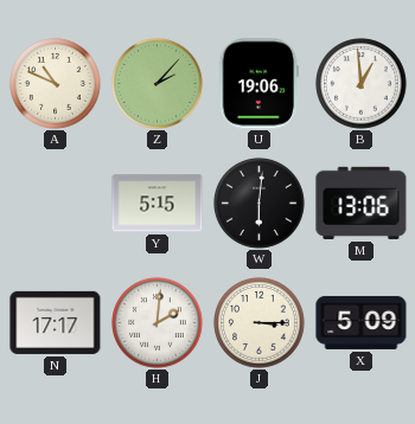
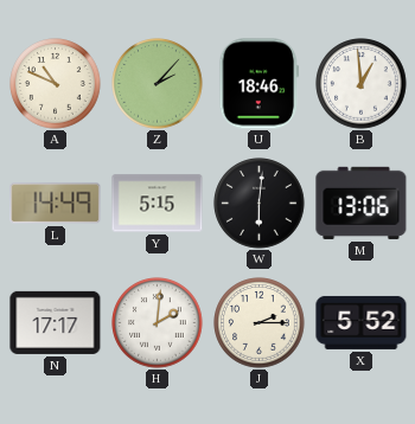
U: 19:06 -> 18:46 (260, 84)
L: none -> 14:49 (56, 204)
J: 3:15 -> 2:15 (260, 323)
X: 5:09 -> 5:52 (362, 322)
